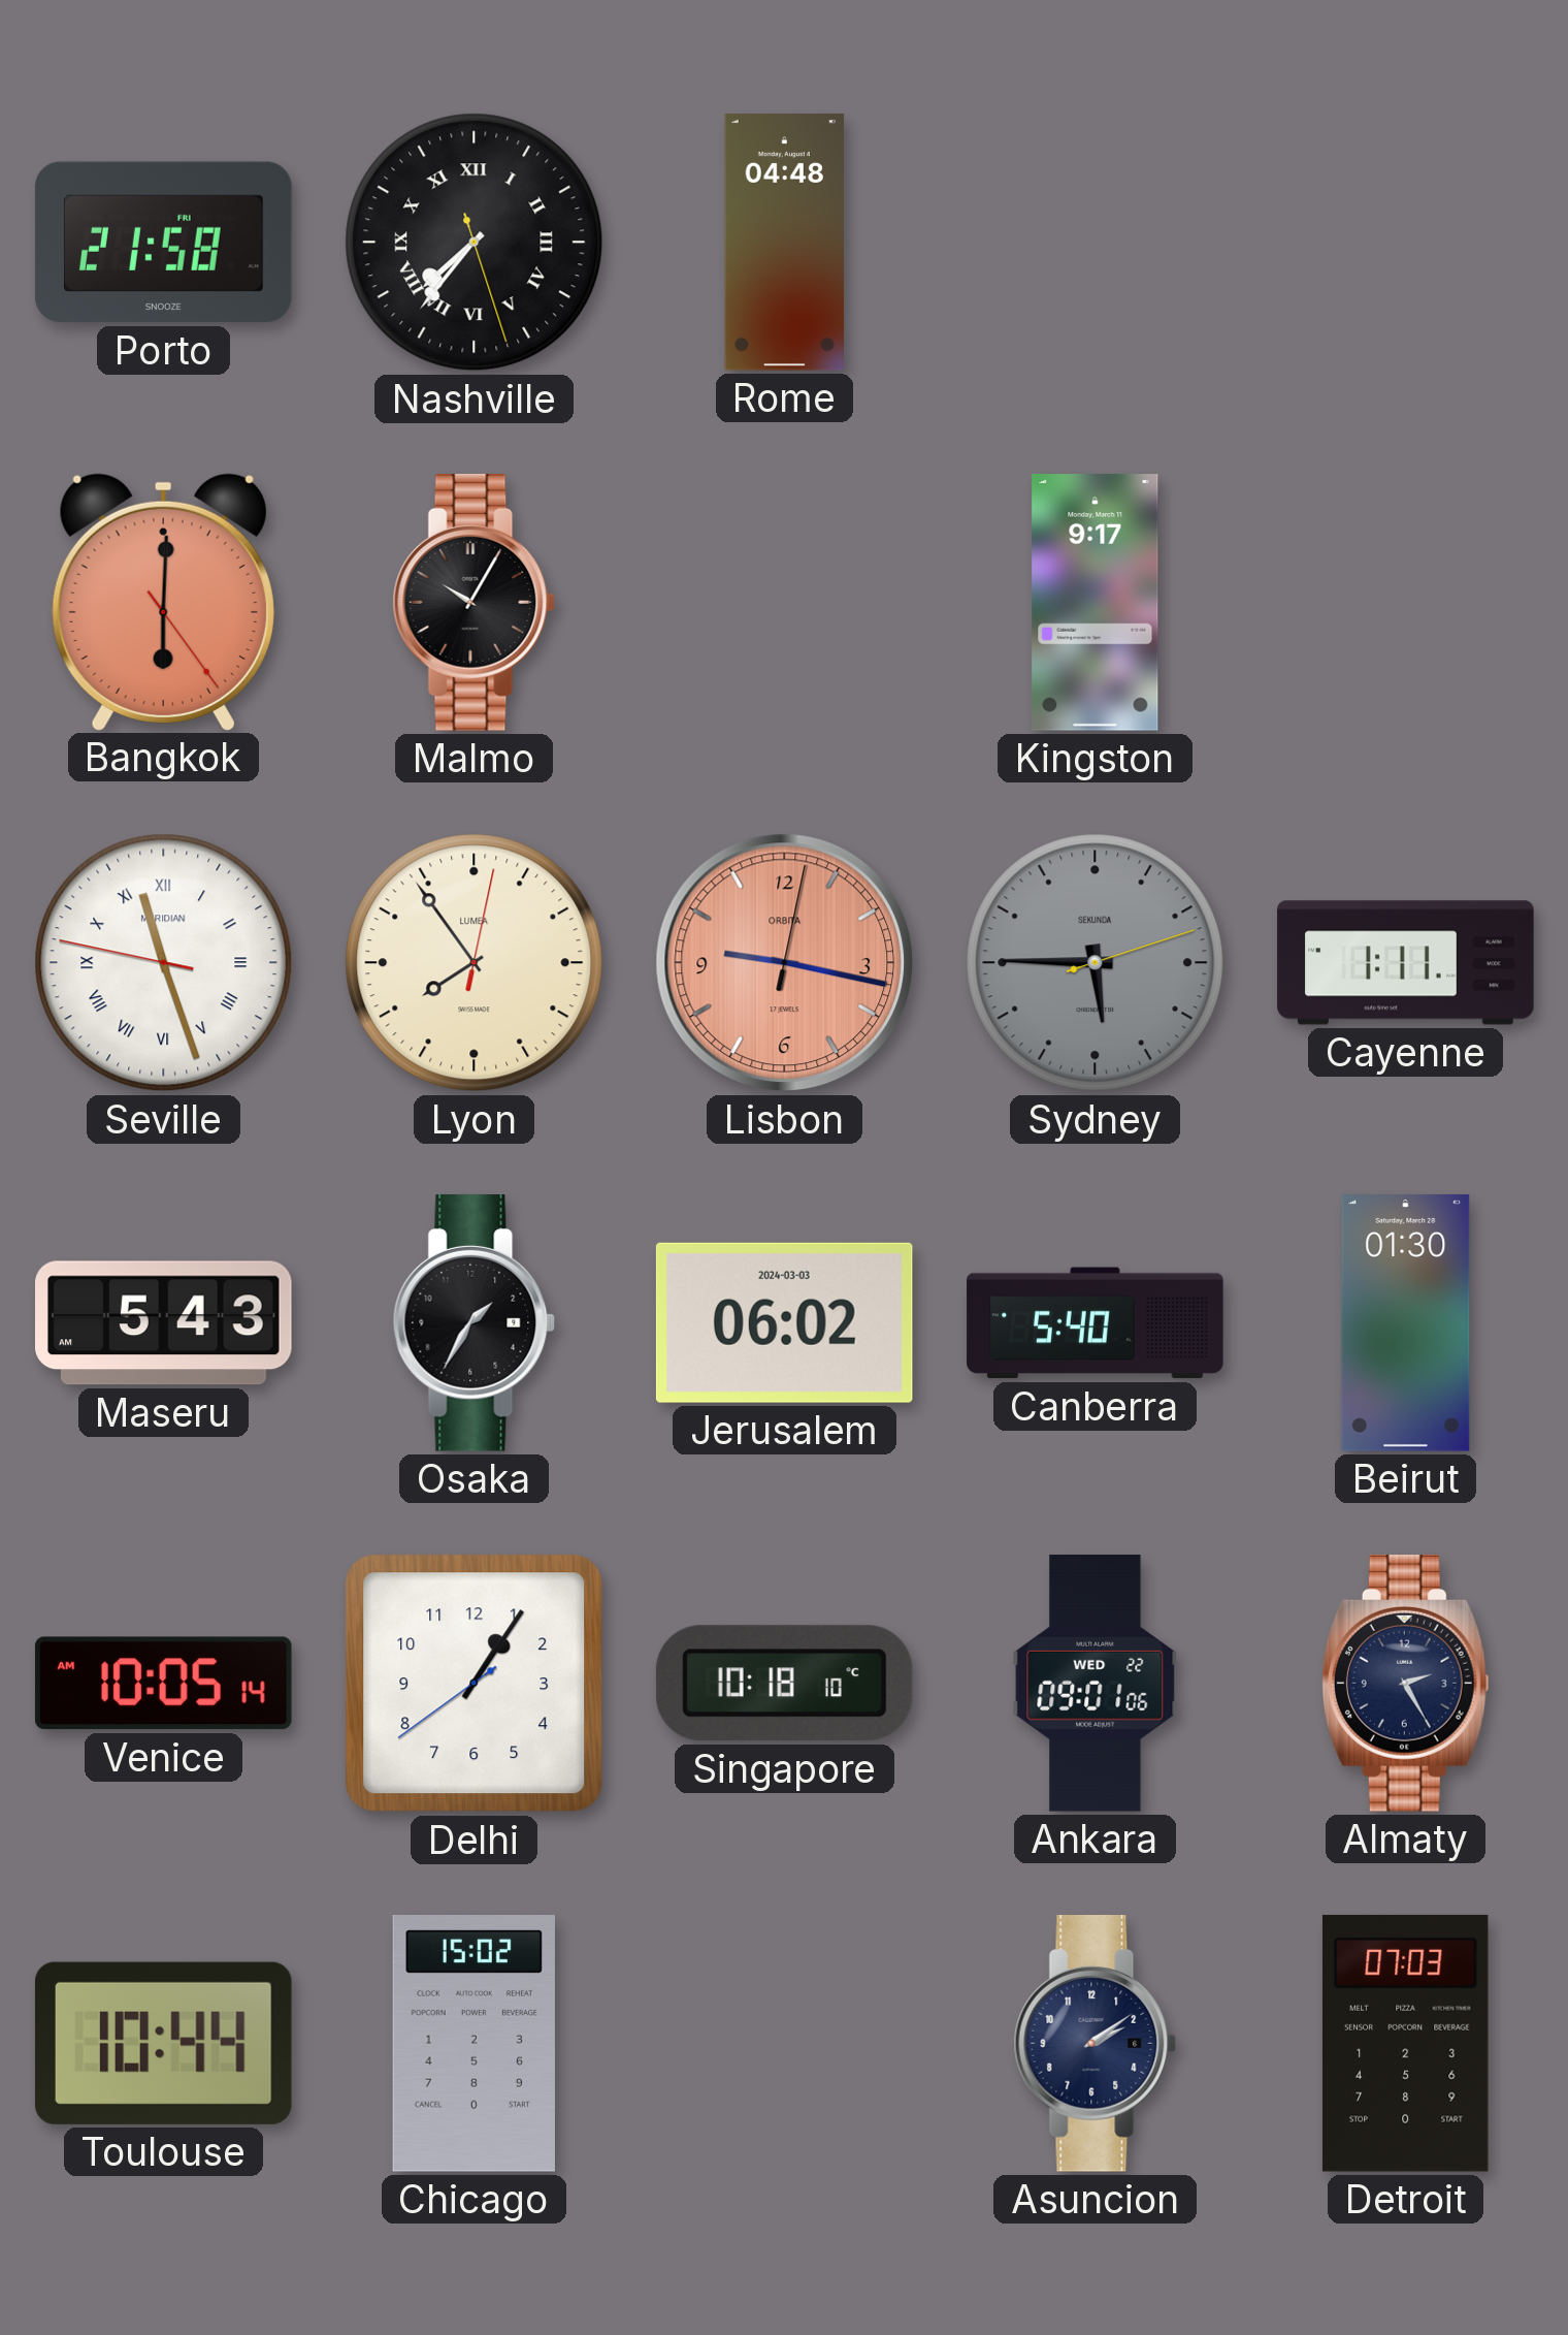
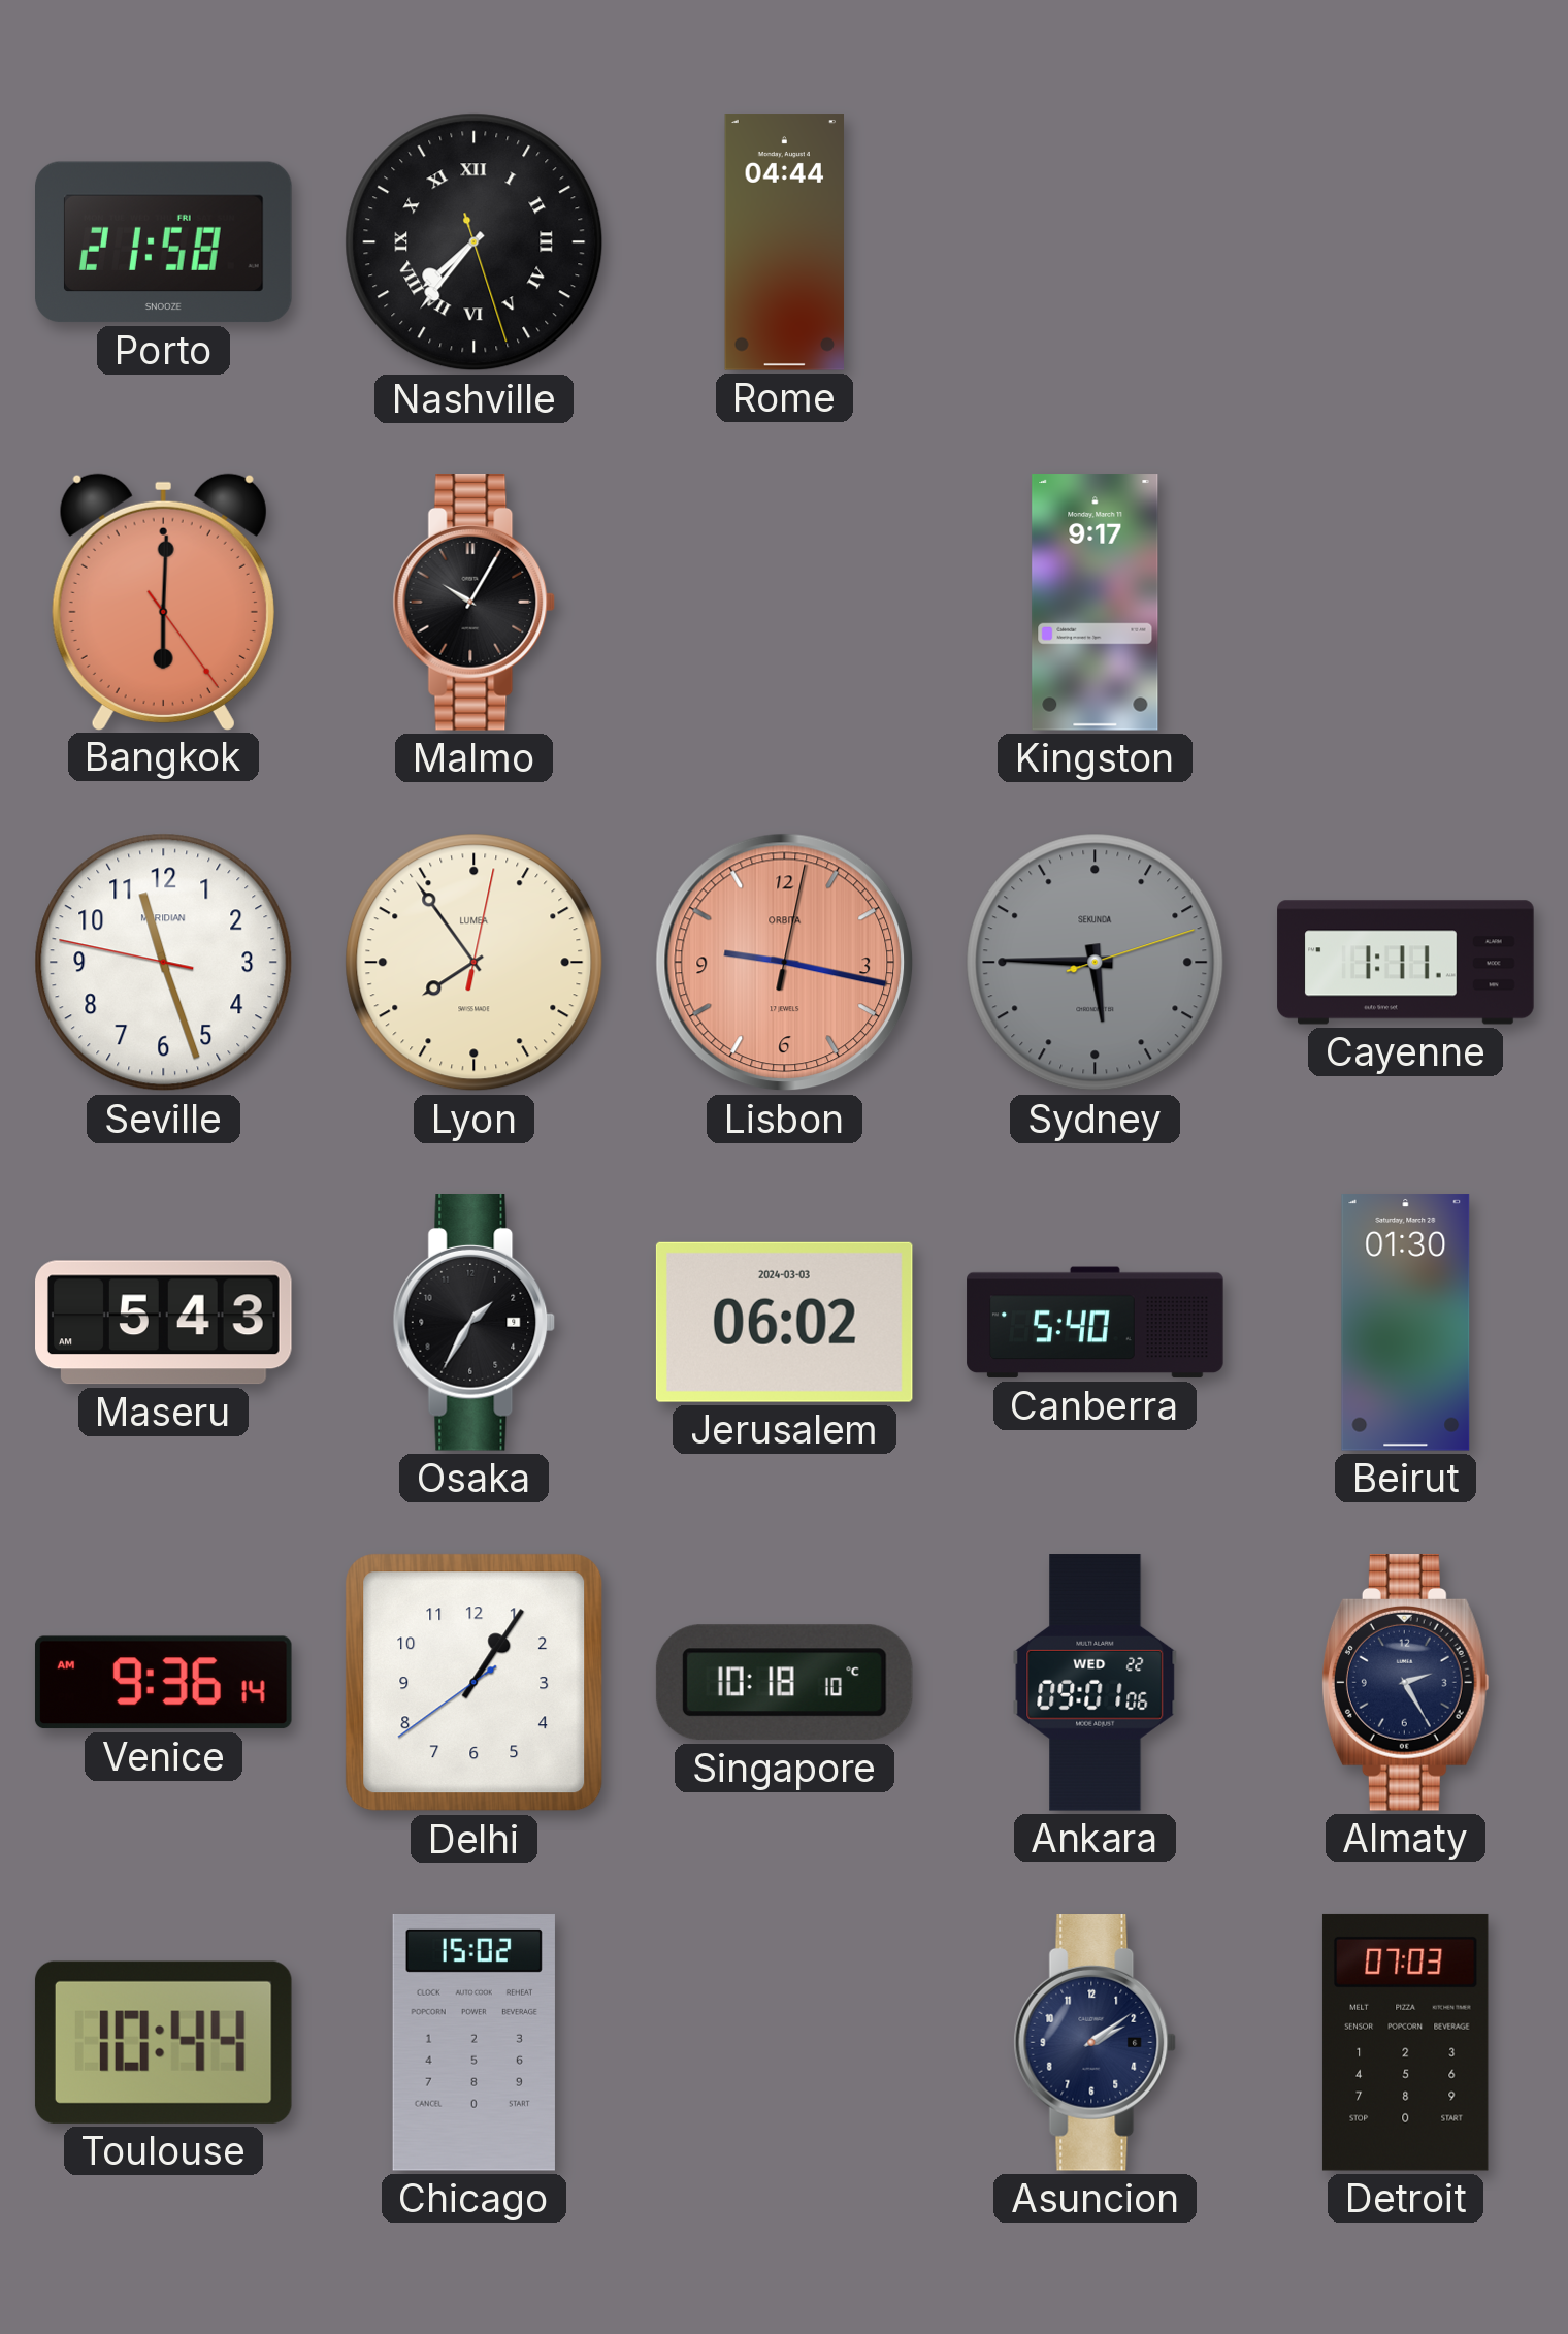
Rome: 04:48 -> 04:44 (785, 242)
Seville numerals: Roman -> Arabic (164, 963)
Venice: 10:05 -> 9:36 (163, 1683)
